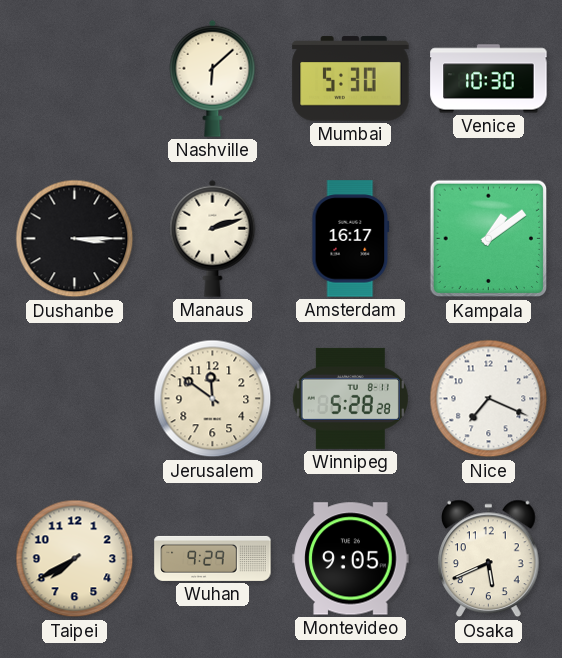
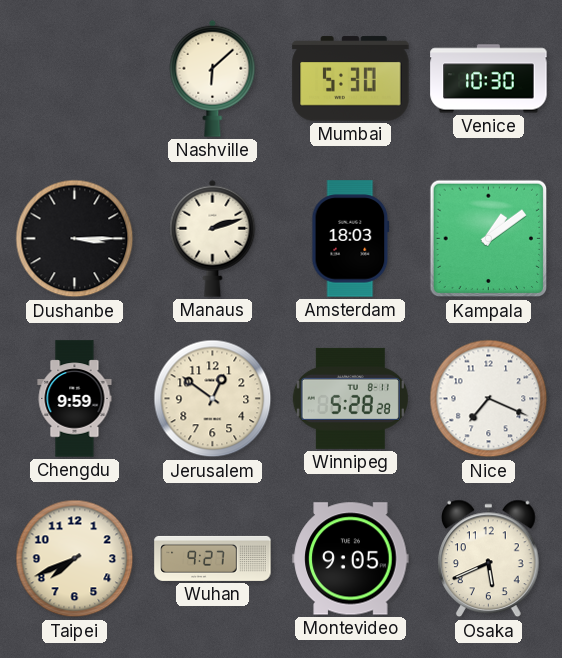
Amsterdam: 16:17 -> 18:03 (351, 239)
Chengdu: none -> 9:59 (75, 399)
Jerusalem: 11:51 -> 12:51 (213, 399)
Taipei: 7:40 -> 7:41 (75, 559)
Wuhan: 9:29 -> 9:27 (213, 558)
